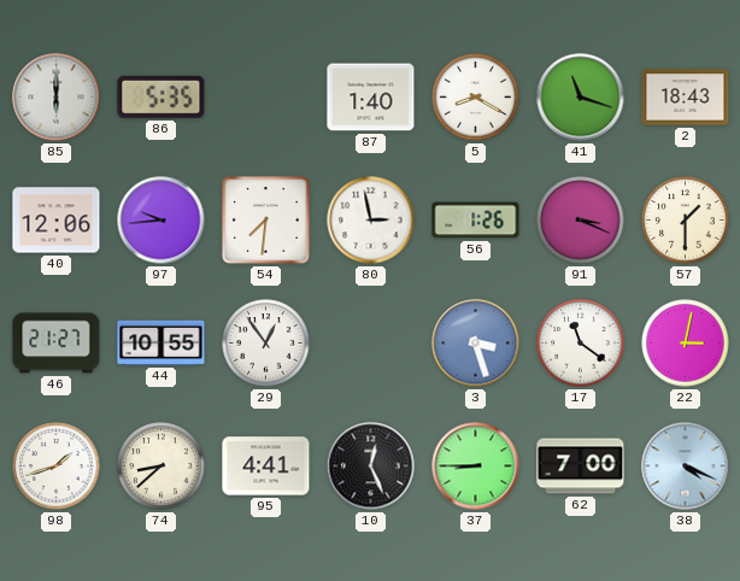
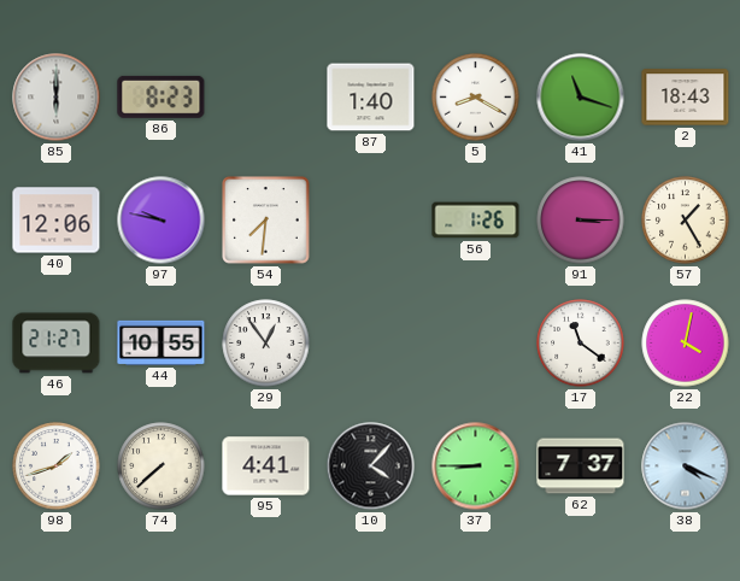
86: 5:35 -> 8:23 (161, 96)
97: 9:44 -> 9:47 (161, 221)
80: 2:58 -> none (371, 221)
91: 3:19 -> 3:15 (581, 221)
57: 1:30 -> 1:25 (686, 221)
3: 3:27 -> none (476, 344)
22: 3:02 -> 4:02 (686, 344)
74: 8:38 -> 7:38 (161, 466)
10: 12:26 -> 4:07 (371, 466)
62: 7:00 -> 7:37 (581, 466)
